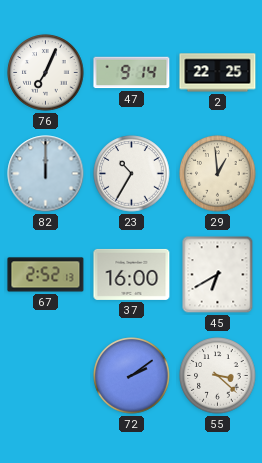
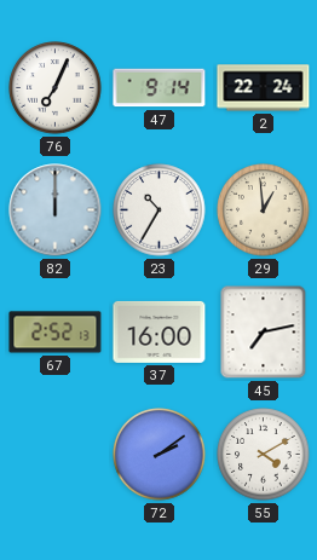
2: 22:25 -> 22:24 (264, 88)
45: 6:40 -> 7:13 (264, 333)
55: 3:22 -> 4:10 (264, 455)
